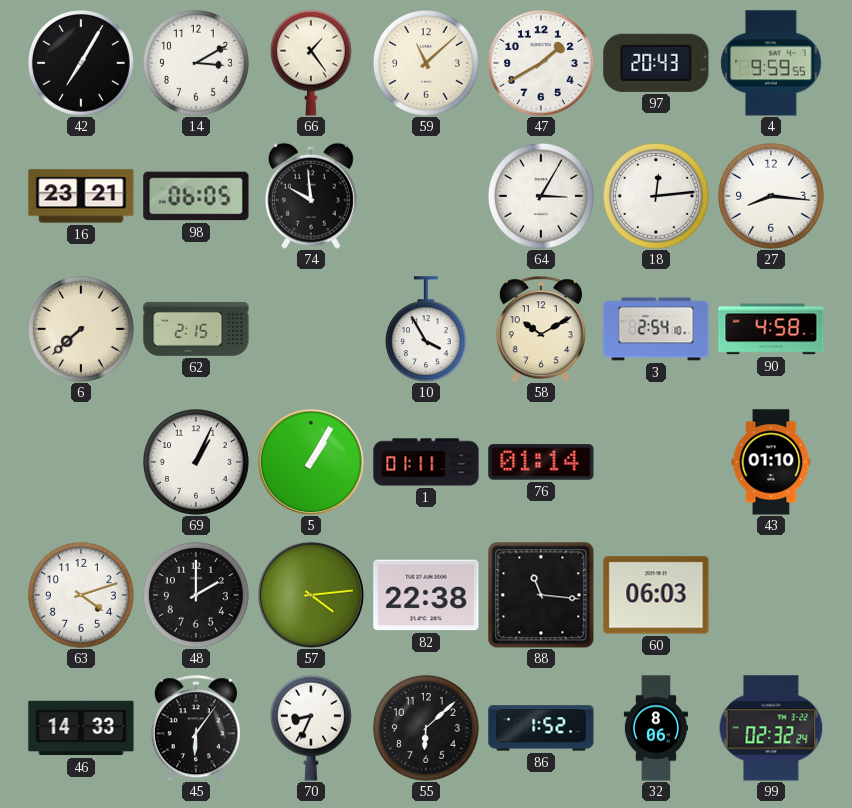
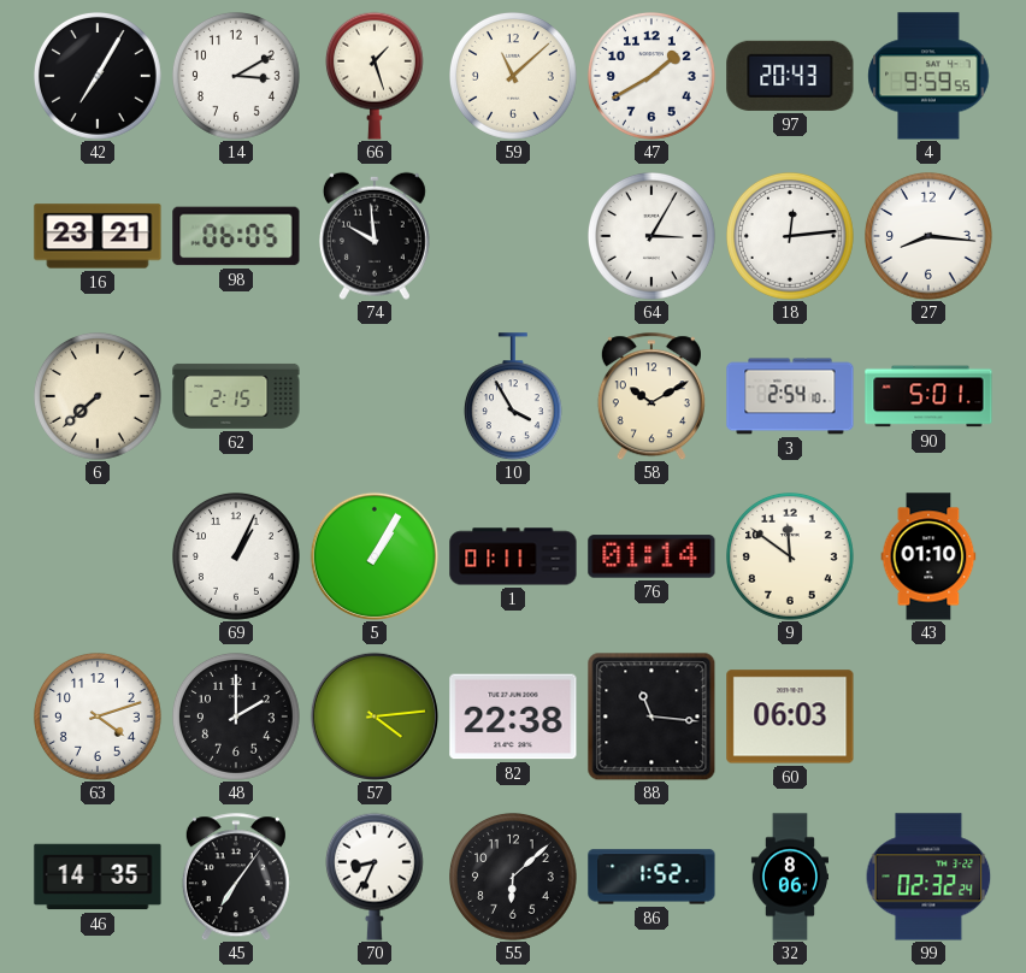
66: 1:24 -> 1:27 (375, 76)
90: 4:58 -> 5:01 (928, 396)
9: none -> 11:51 (791, 558)
46: 14:33 -> 14:35 (98, 877)
45: 6:06 -> 7:06 (236, 877)
